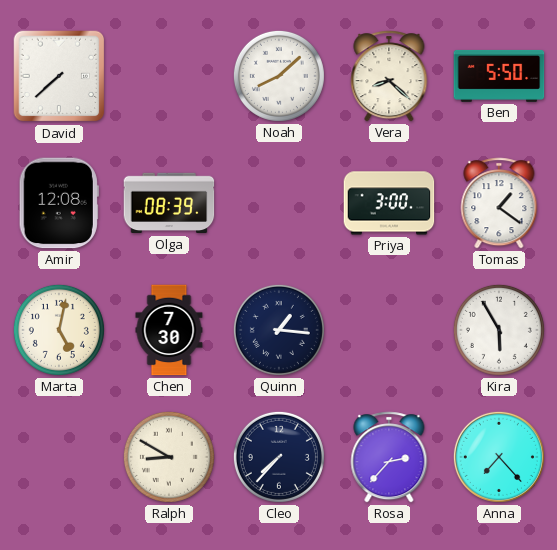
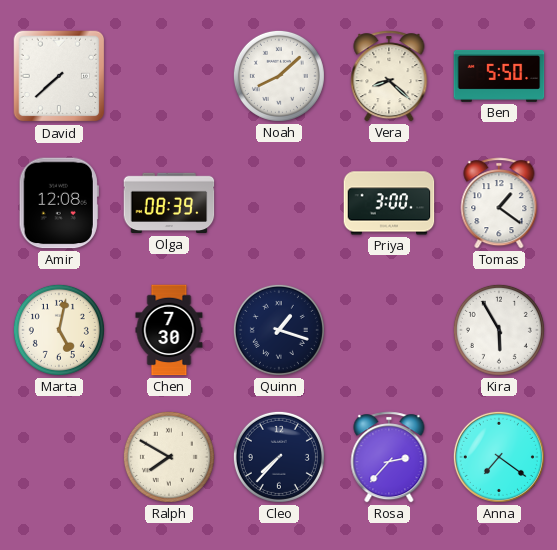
Quinn: 1:16 -> 1:18 (279, 330)
Ralph: 8:50 -> 7:50 (169, 457)
Anna: 7:23 -> 7:21 (499, 457)
